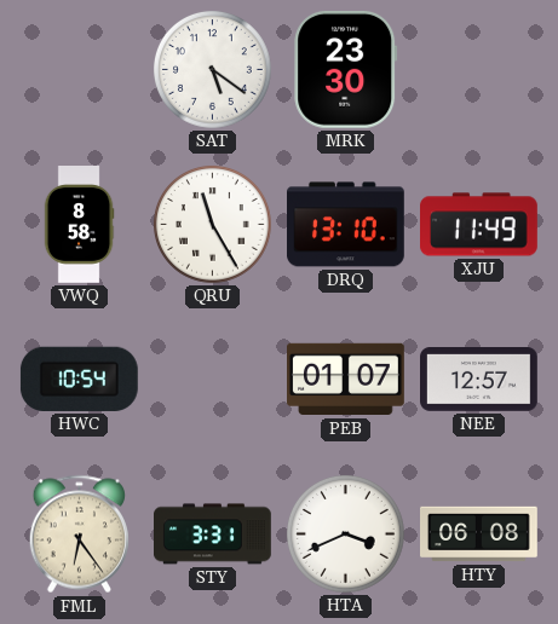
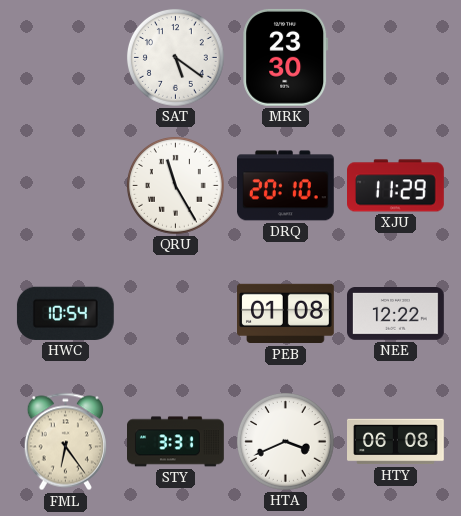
VWQ: 8:58 -> none (79, 225)
DRQ: 13:10 -> 20:10 (286, 186)
XJU: 11:49 -> 11:29 (396, 186)
PEB: 01:07 -> 01:08 (286, 314)
NEE: 12:57 -> 12:22 (396, 314)
